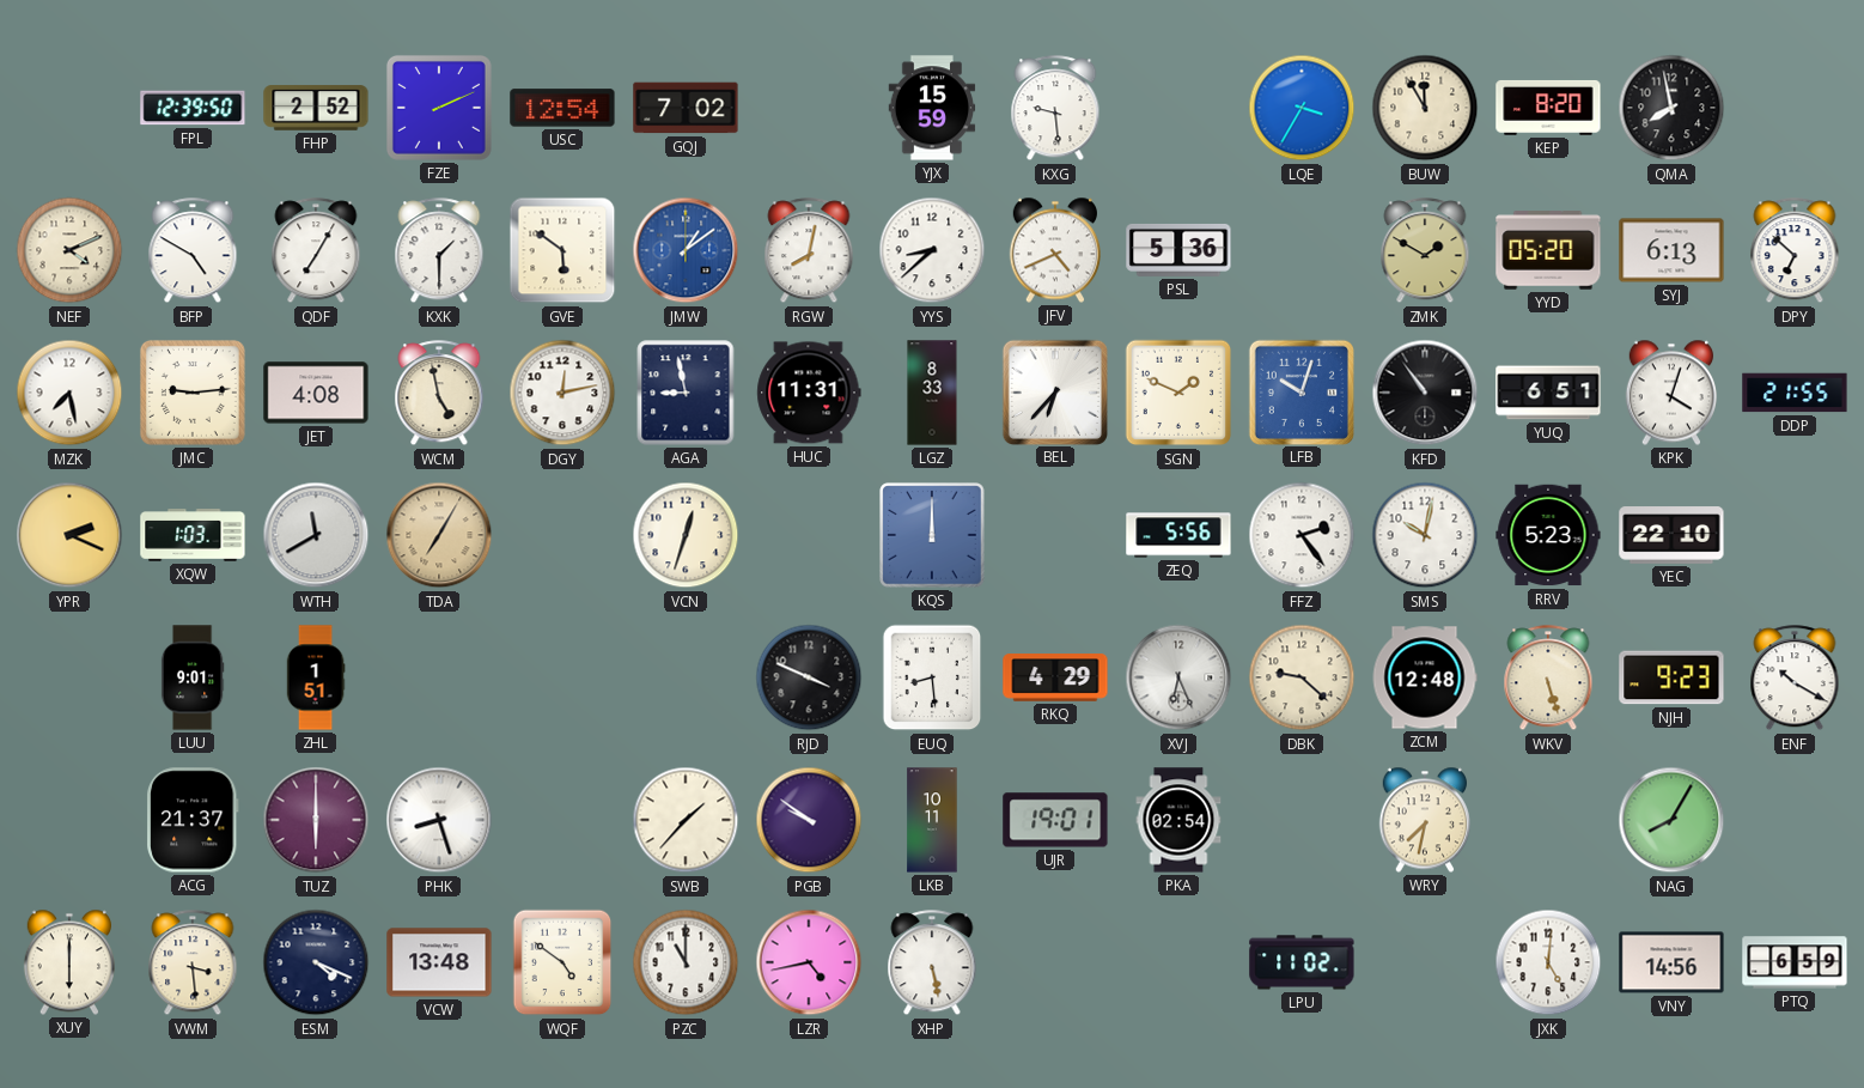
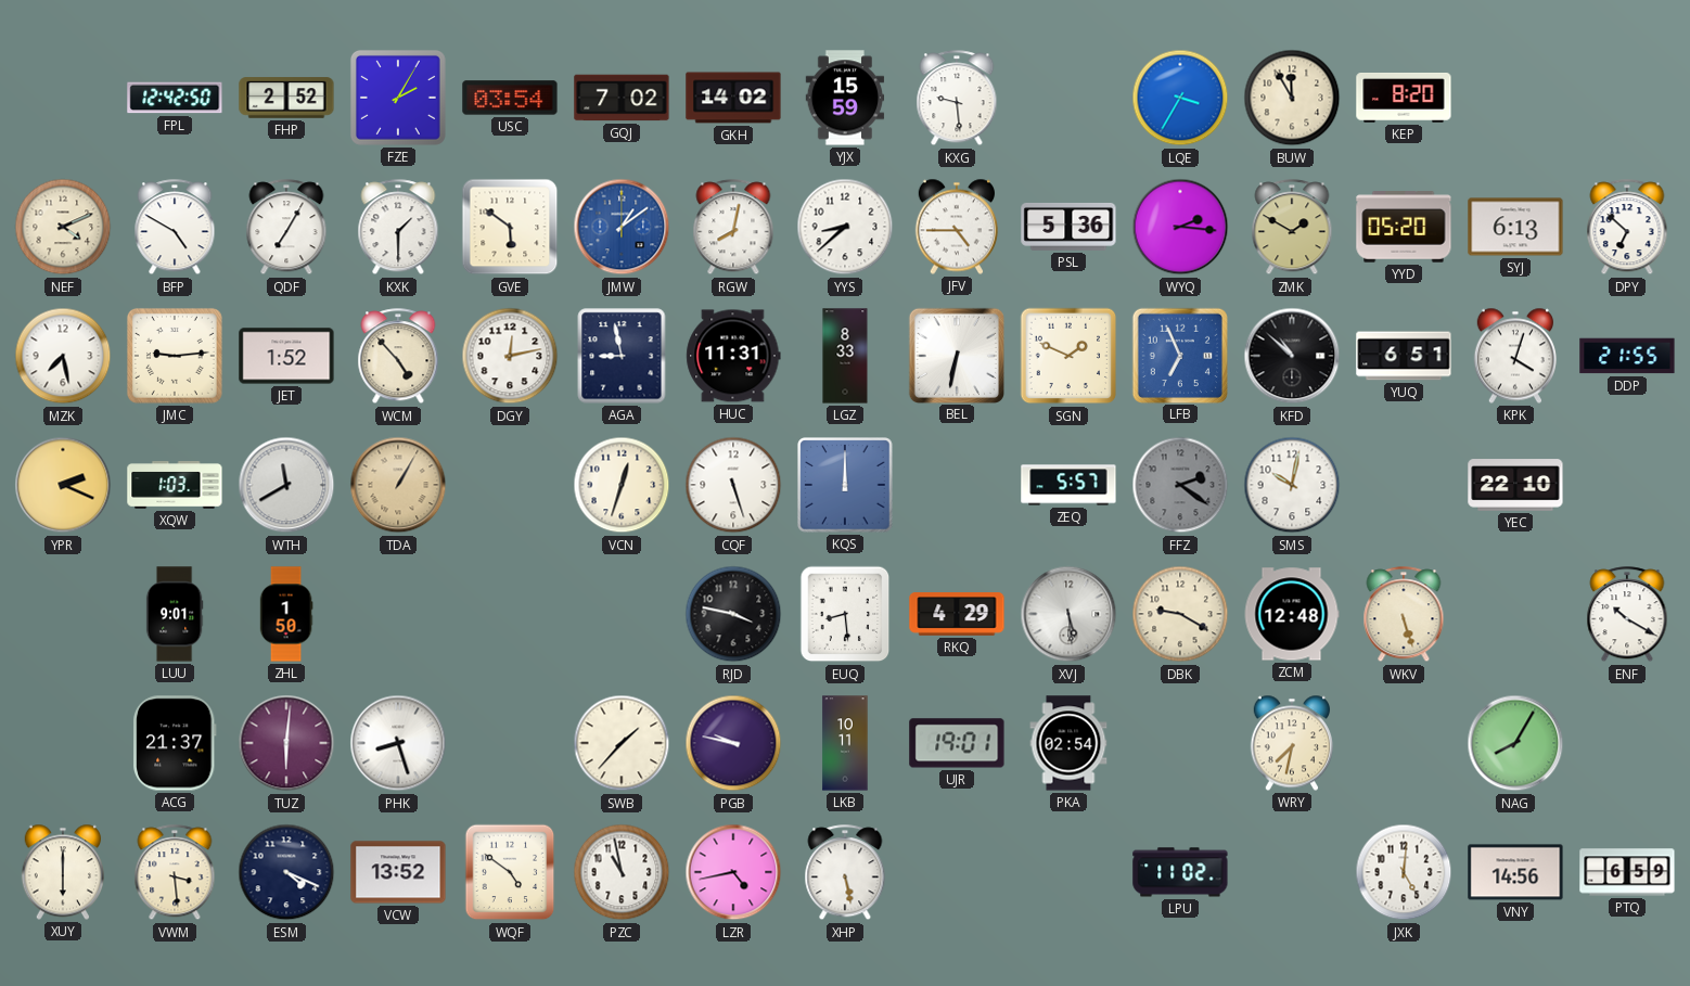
FPL: 12:39 -> 12:42 (175, 98)
FZE: 2:11 -> 2:05 (398, 98)
USC: 12:54 -> 03:54 (510, 98)
GKH: none -> 14:02 (733, 98)
QMA: 7:58 -> none (1671, 108)
JFV: 4:41 -> 4:45 (956, 227)
WYQ: none -> 2:16 (1180, 227)
JET: 4:08 -> 1:52 (286, 356)
WCM: 4:58 -> 4:53 (398, 357)
BEL: 6:37 -> 6:32 (957, 355)
LFB: 10:03 -> 6:56 (1180, 355)
KFD: 10:54 -> 10:52 (1292, 356)
TDA: 7:05 -> 1:05 (398, 485)
CQF: none -> 5:27 (733, 485)
ZEQ: 5:56 -> 5:57 (1068, 485)
FFZ: 2:24 -> 2:21 (1180, 485)
FFZ dial: white -> grey (1180, 485)
RRV: 5:23 -> none (1548, 535)
ZHL: 1:51 -> 1:50 (286, 614)
RJD: 3:49 -> 3:47 (733, 614)
XVJ: 6:26 -> 5:29 (1068, 614)
DBK: 9:22 -> 9:20 (1180, 614)
NJH: 9:23 -> none (1671, 677)
TUZ: 6:00 -> 6:01 (286, 743)
PGB: 9:51 -> 9:47 (733, 743)
VCW: 13:48 -> 13:52 (398, 872)
PZC: 11:00 -> 10:58 (622, 872)
